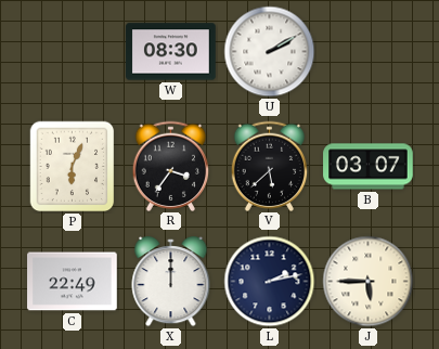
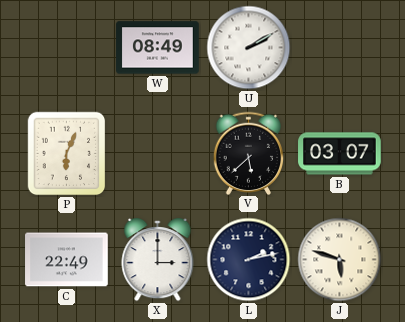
W: 08:30 -> 08:49 (158, 48)
R: 3:36 -> none (171, 166)
X: 12:00 -> 3:00 (158, 260)
J: 5:45 -> 5:48 (340, 260)
